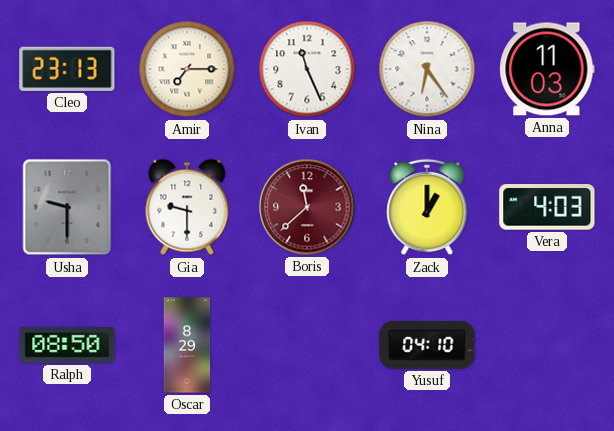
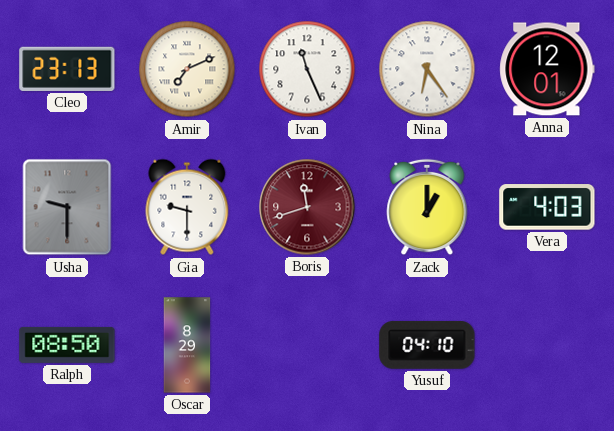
Amir: 7:15 -> 7:11 (187, 69)
Anna: 11:03 -> 12:01 (547, 69)
Boris: 11:38 -> 11:42 (307, 207)
